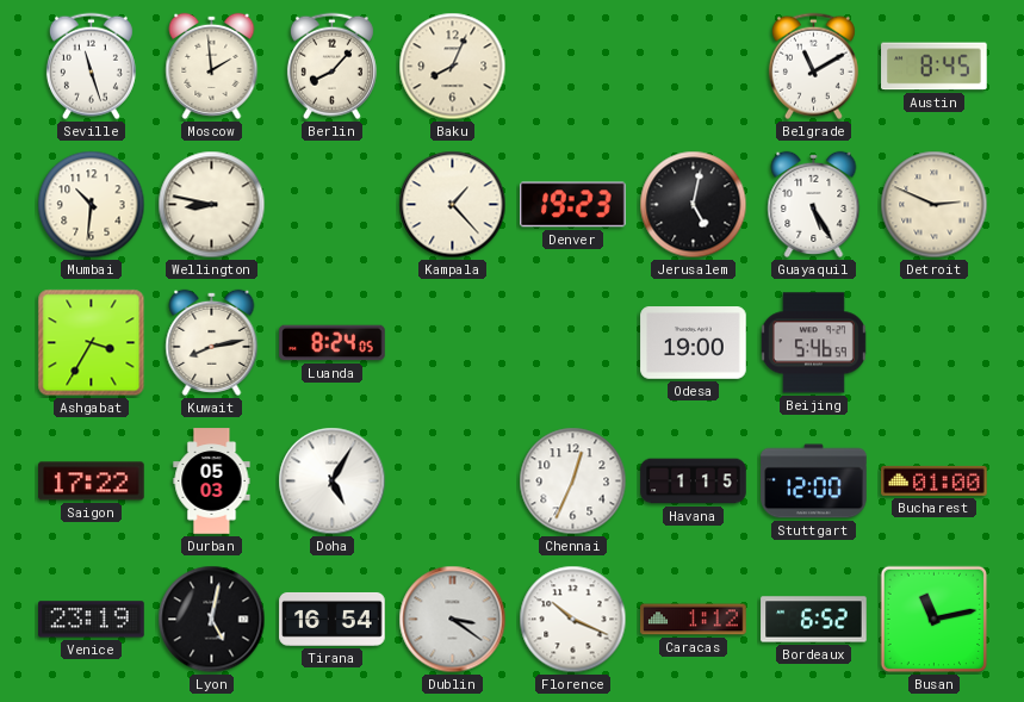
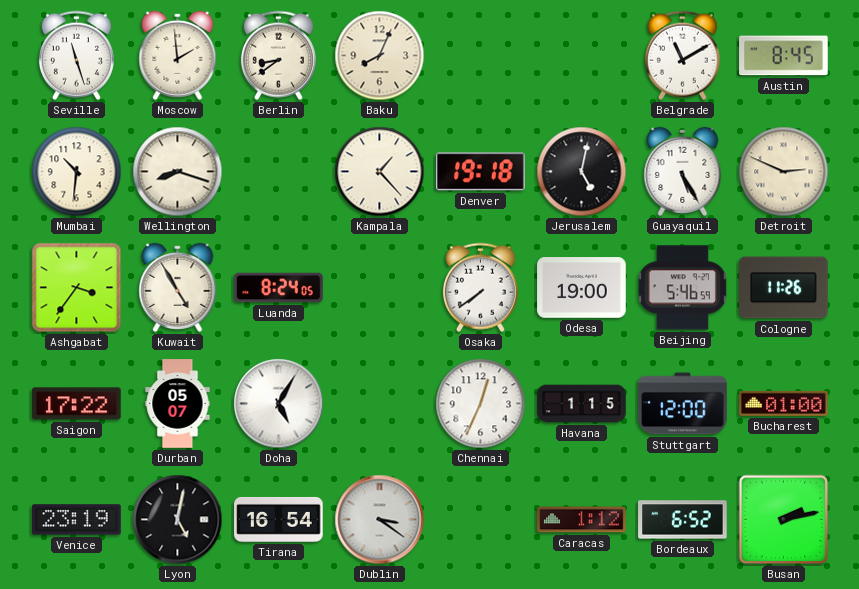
Berlin: 8:07 -> 8:39 (278, 56)
Wellington: 8:47 -> 8:18 (178, 172)
Denver: 19:23 -> 19:18 (481, 172)
Ashgabat: 3:35 -> 3:36 (77, 288)
Kuwait: 8:13 -> 4:55 (178, 287)
Osaka: none -> 7:39 (480, 288)
Cologne: none -> 11:26 (784, 288)
Durban: 05:03 -> 05:07 (178, 404)
Florence: 10:19 -> none (573, 620)
Busan: 11:13 -> 2:13 (784, 520)
